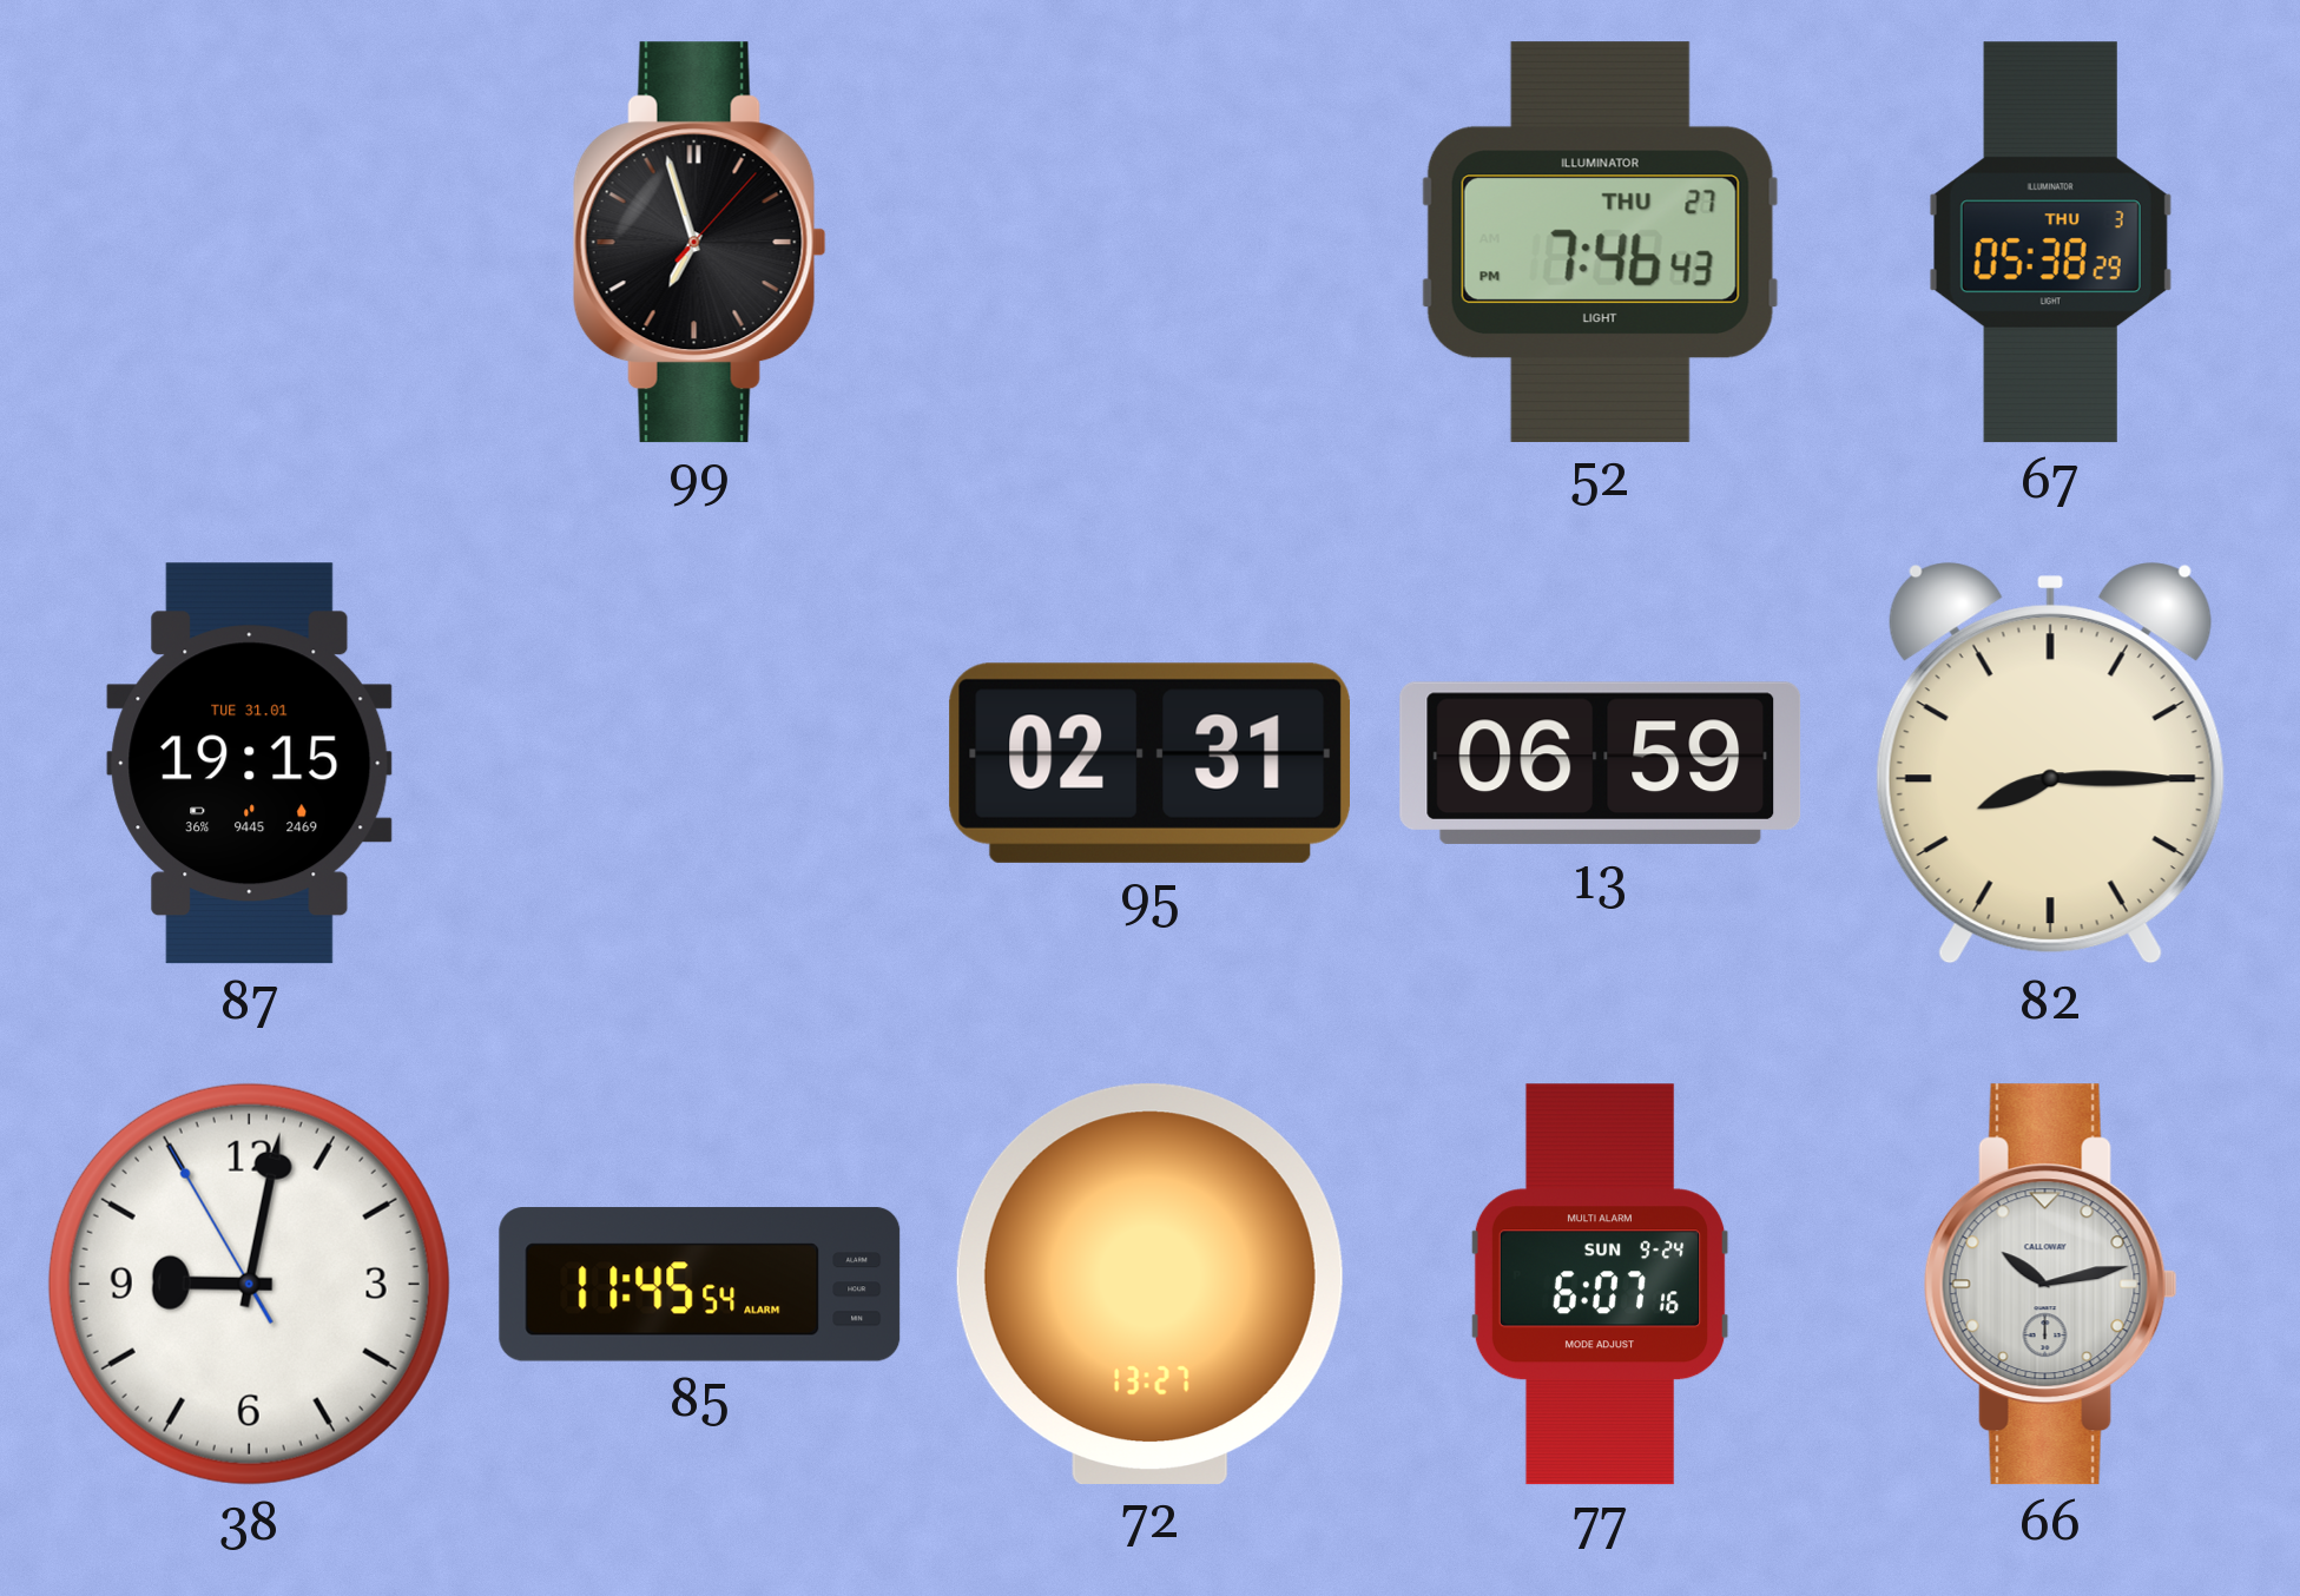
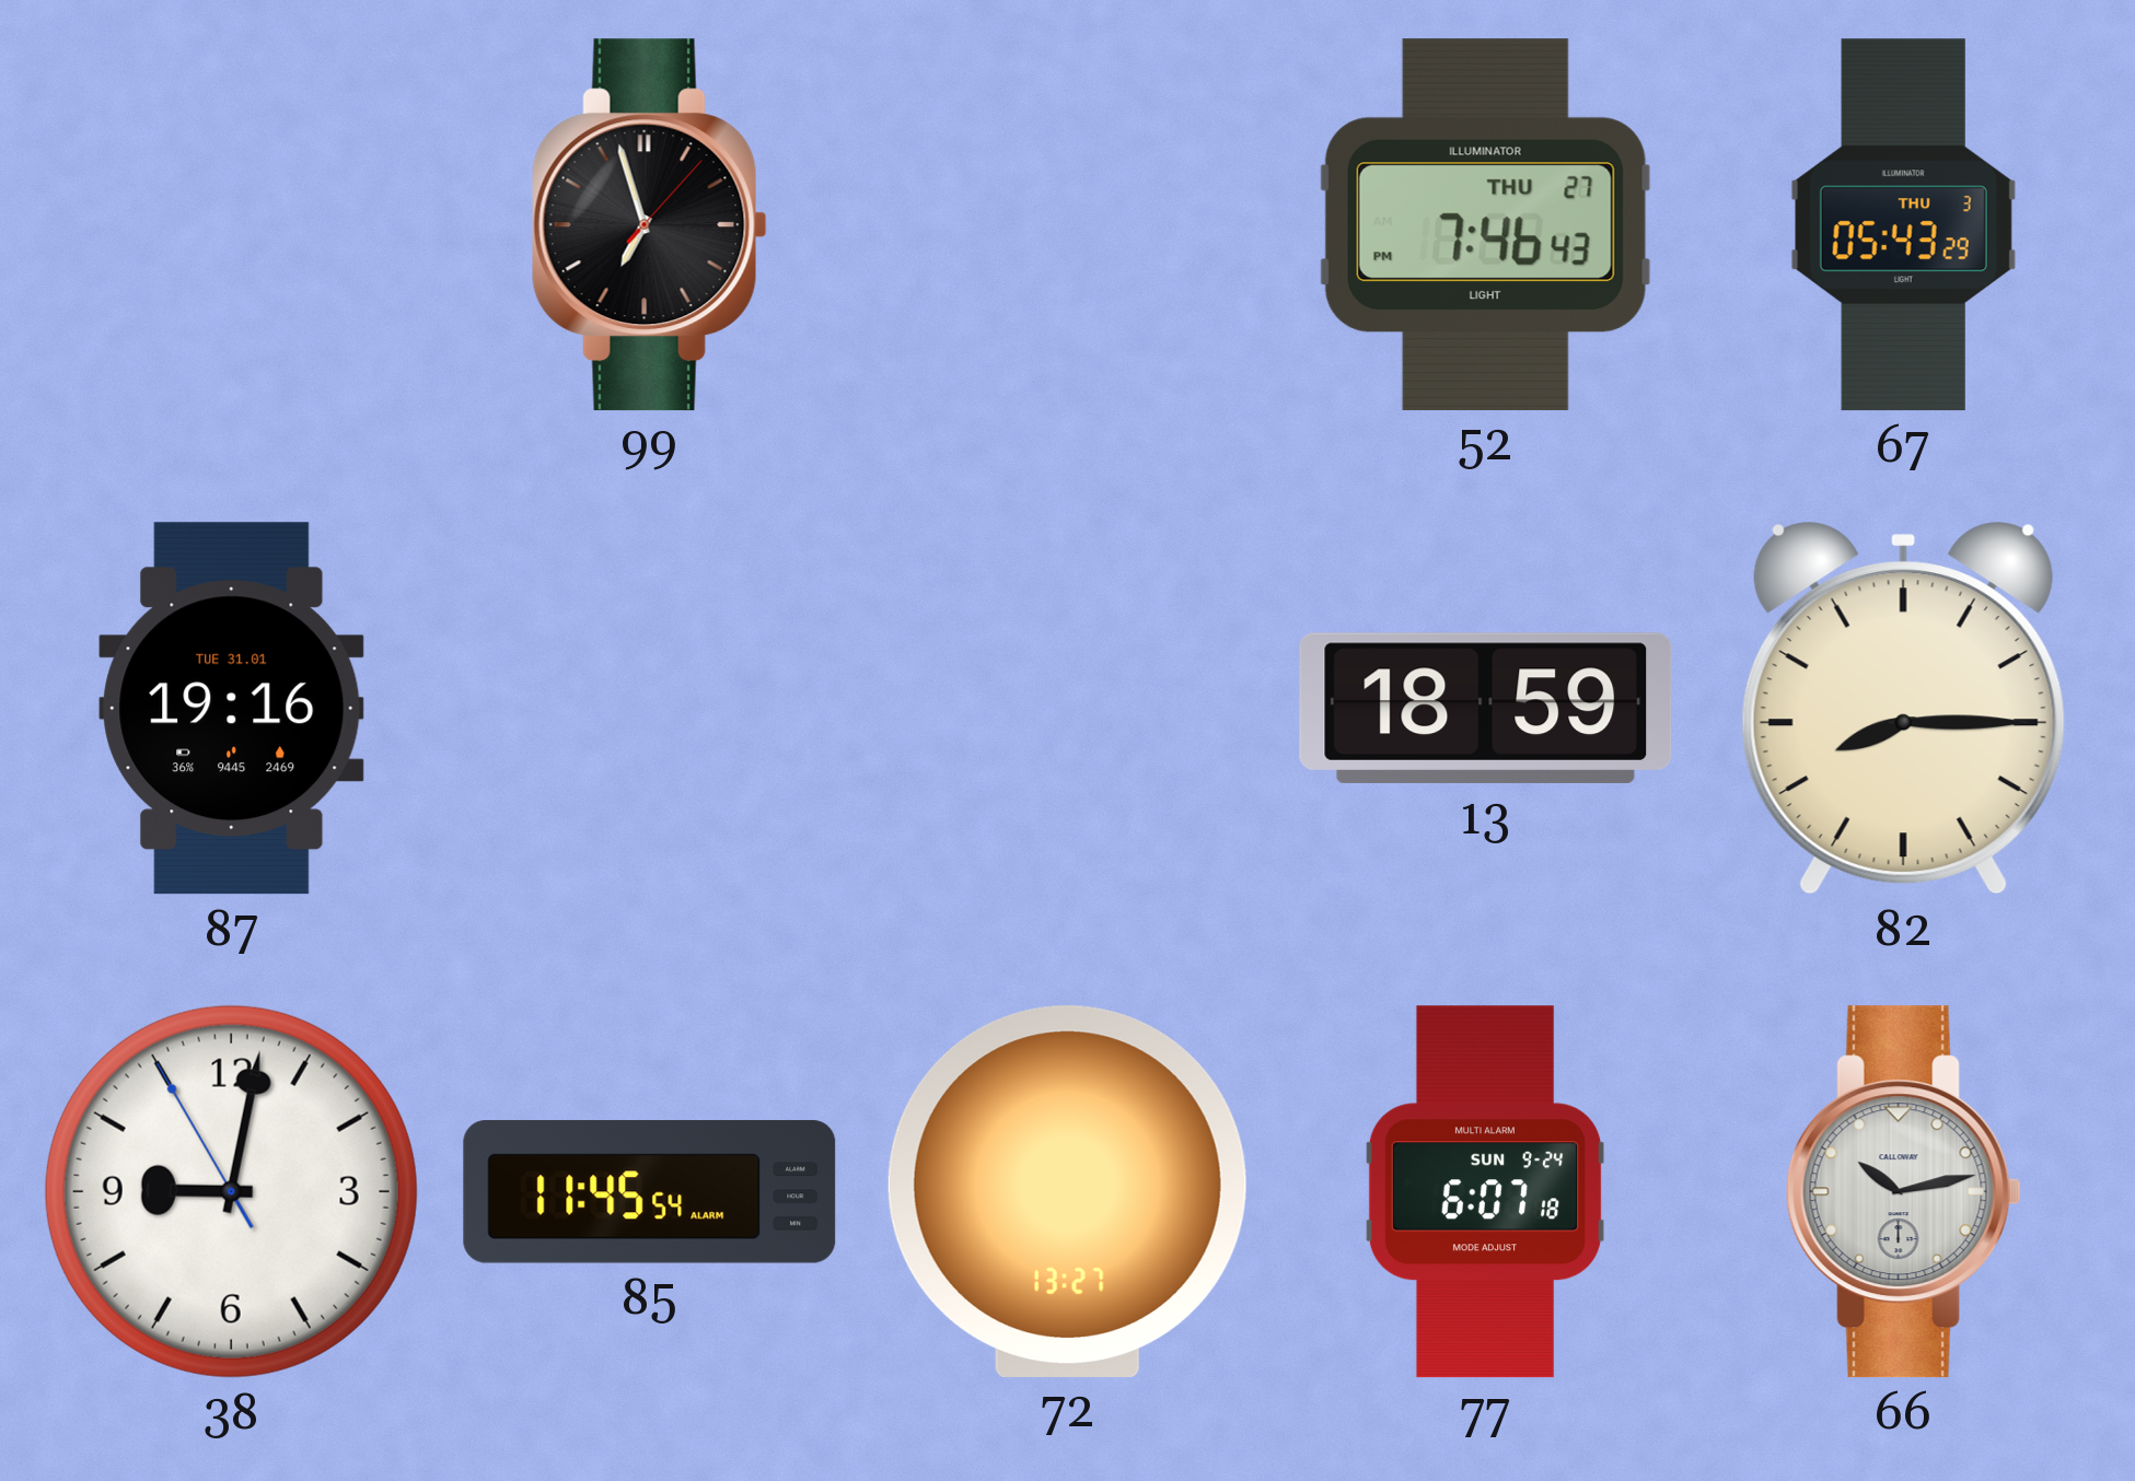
67: 05:38 -> 05:43 (1903, 225)
87: 19:15 -> 19:16 (232, 709)
95: 02:31 -> none (1149, 763)
13: 06:59 -> 18:59 (1486, 708)
77: 6:07:16 -> 6:07:18 (1485, 1192)
